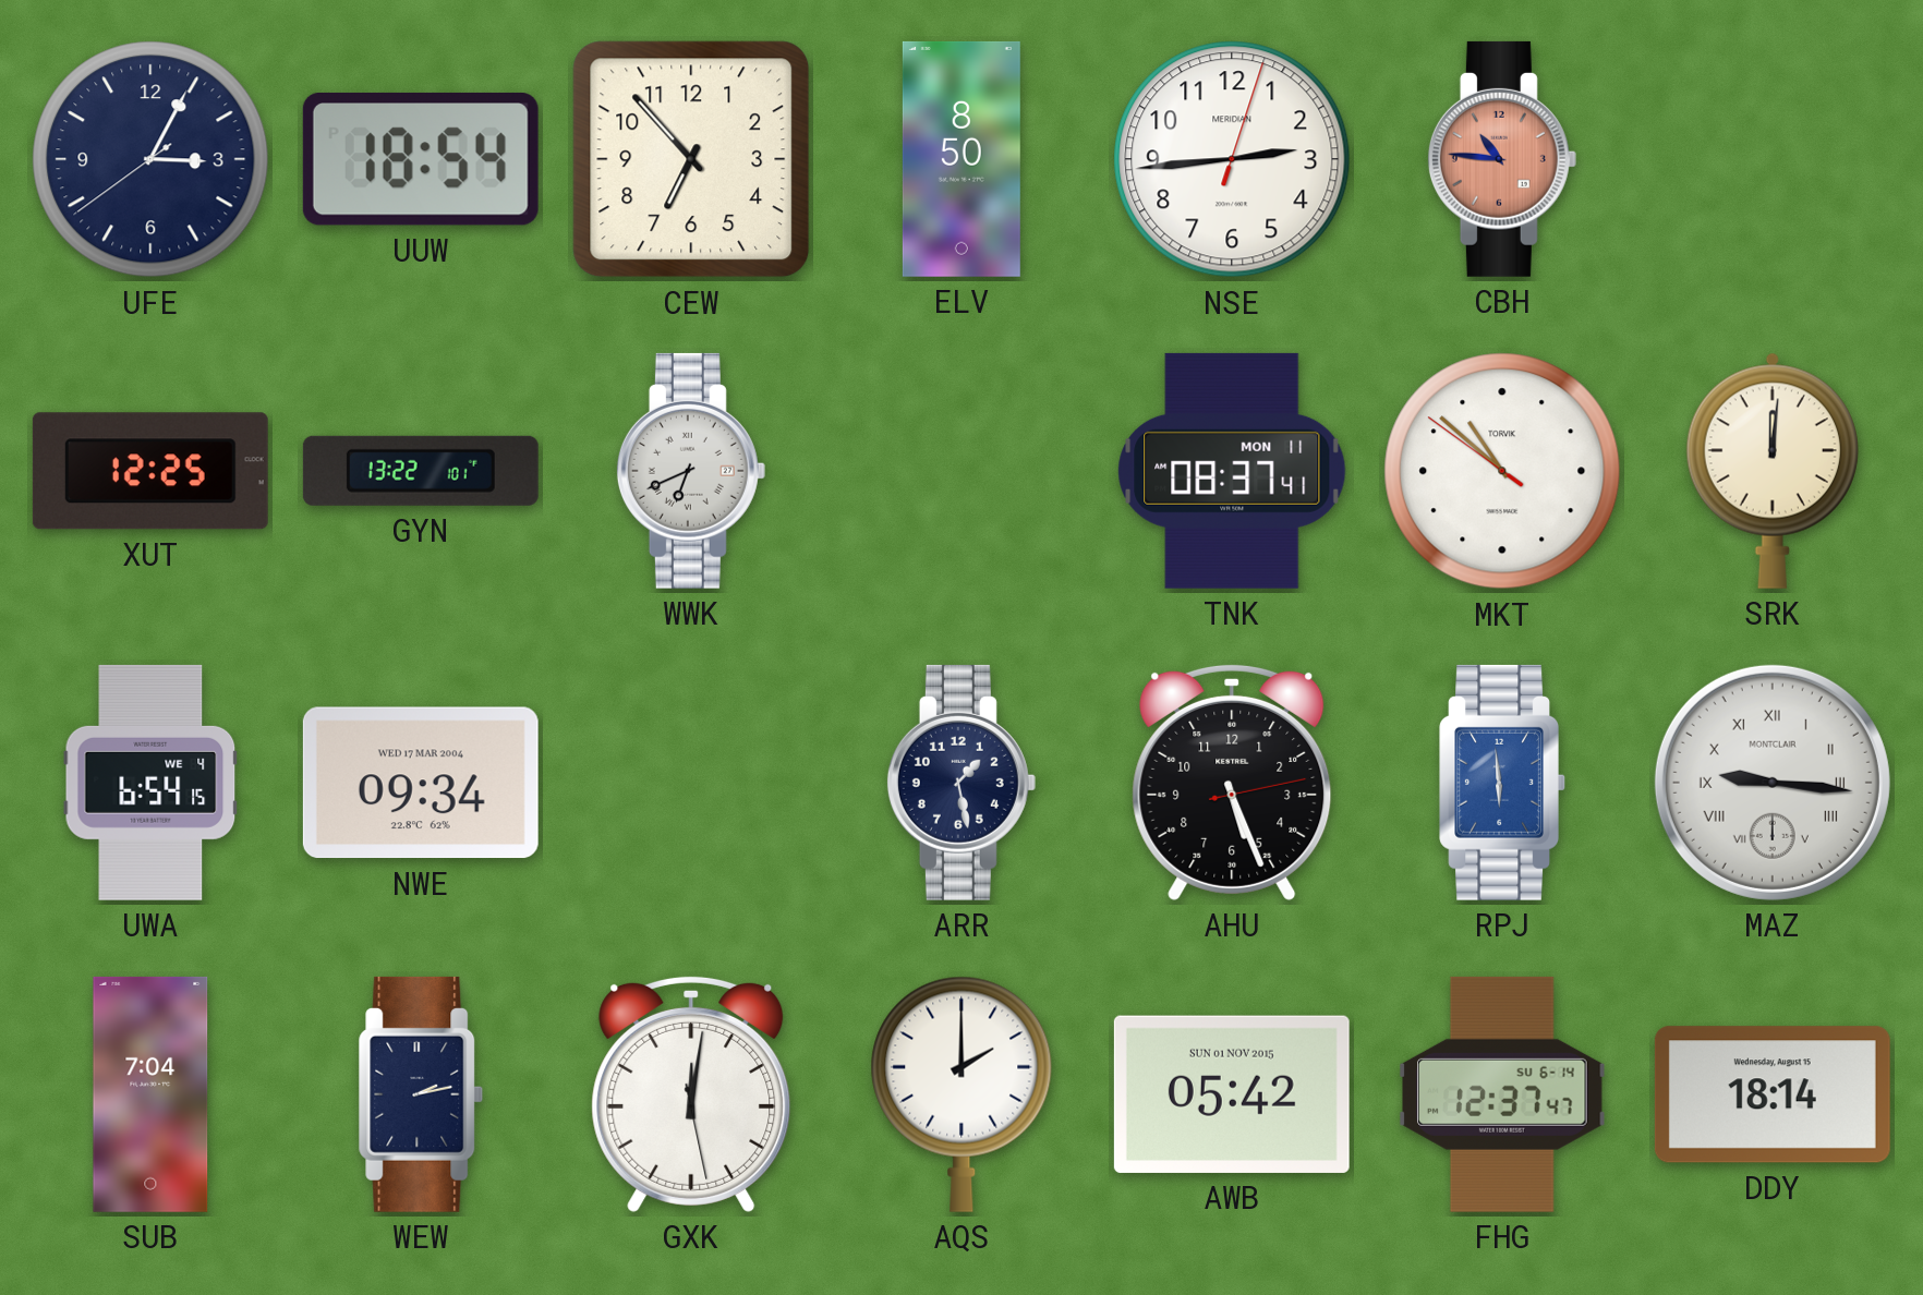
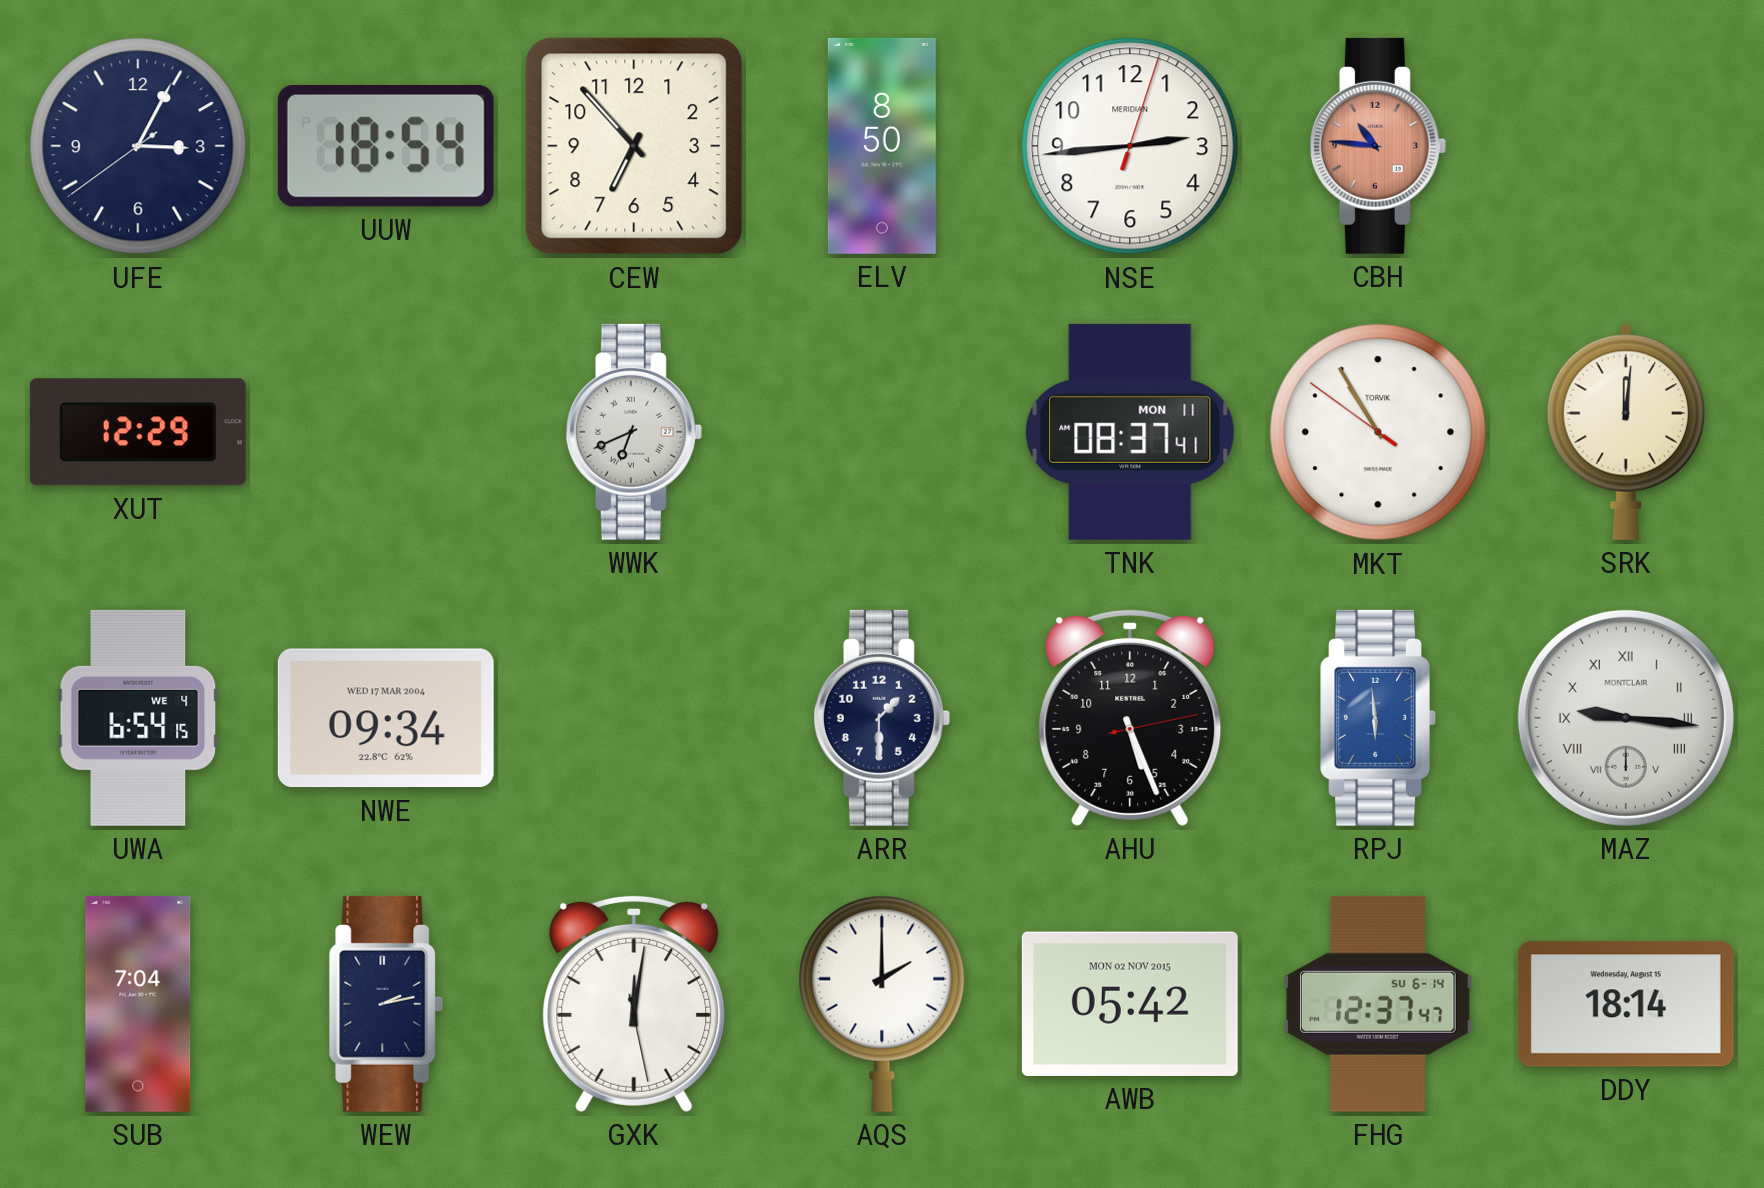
XUT: 12:25 -> 12:29 (138, 432)
GYN: 13:22 -> none (421, 471)
MKT: 10:51 -> 10:54 (1378, 432)
ARR: 1:28 -> 1:30 (882, 718)
AWB date: SUN 01 NOV 2015 -> MON 02 NOV 2015 (1130, 1004)
